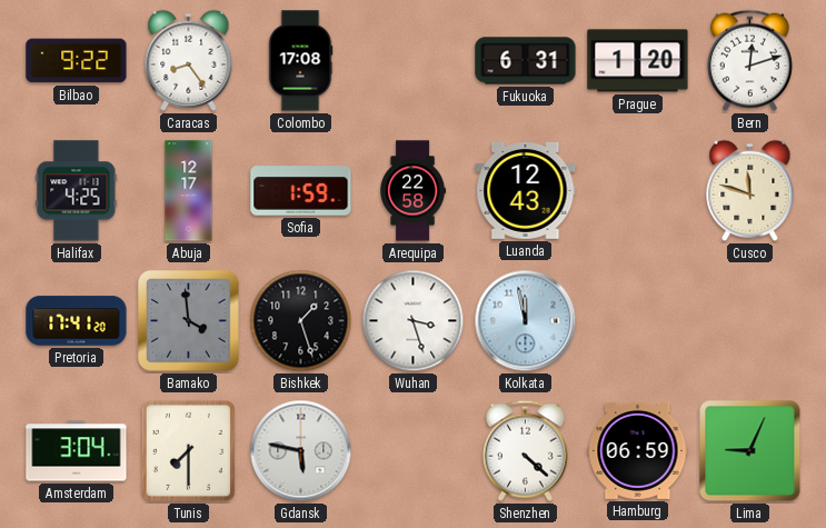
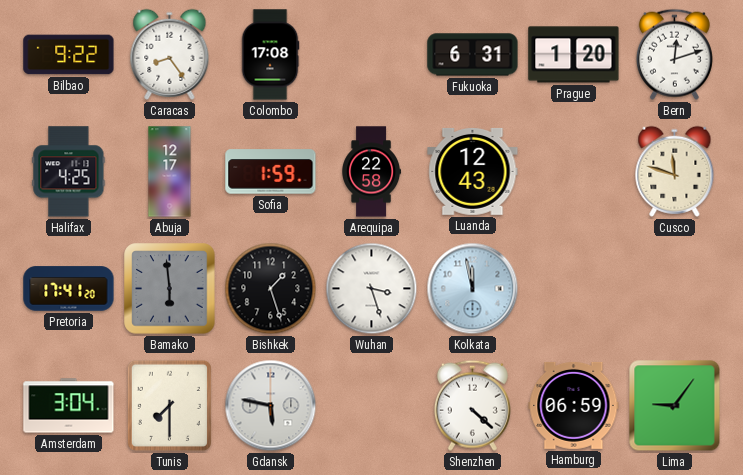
Bamako: 3:59 -> 5:59 (170, 289)
Lima: 9:04 -> 9:06 (675, 406)
